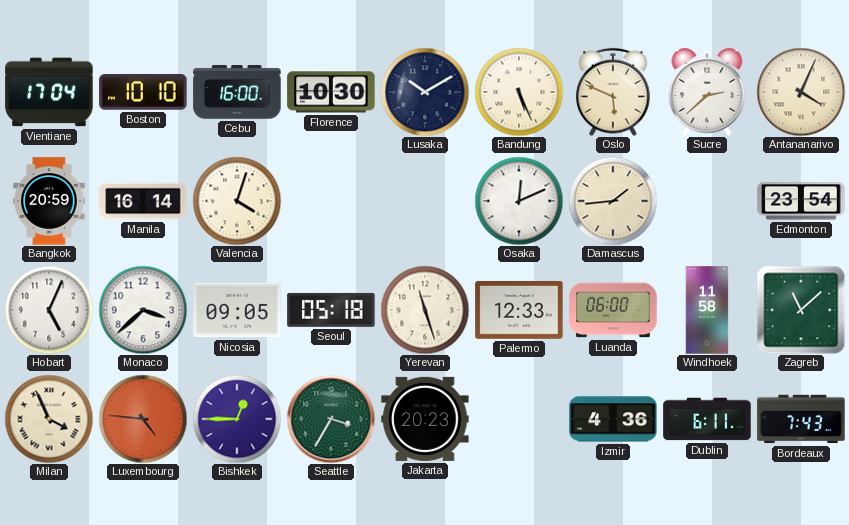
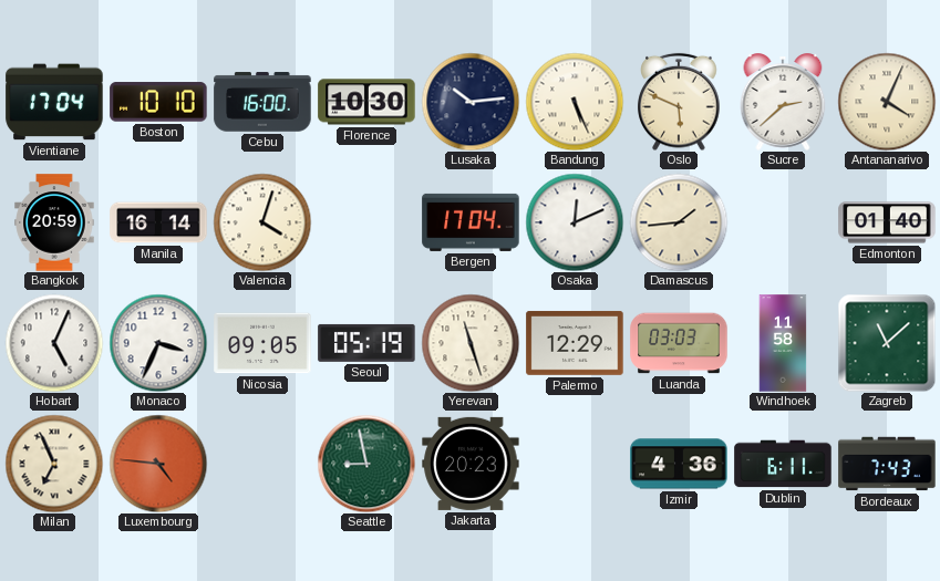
Lusaka: 10:10 -> 10:14 (471, 102)
Bergen: none -> 17:04 (471, 222)
Edmonton: 23:54 -> 01:40 (887, 222)
Monaco: 3:38 -> 3:34 (158, 343)
Seoul: 05:18 -> 05:19 (366, 343)
Palermo: 12:33 -> 12:29 (575, 343)
Luanda: 06:00 -> 03:03 (679, 343)
Milan: 3:56 -> 6:56 (54, 464)
Bishkek: 12:45 -> none (237, 419)
Seattle: 3:35 -> 8:58 (366, 464)
